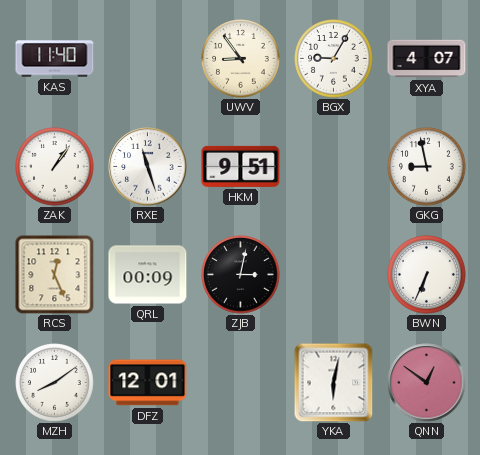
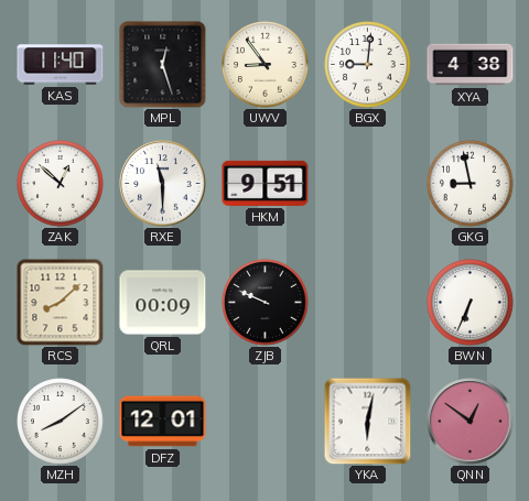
MPL: none -> 12:27 (163, 65)
BGX: 9:05 -> 9:01 (368, 65)
XYA: 4:07 -> 4:38 (471, 65)
ZAK: 1:06 -> 12:52 (61, 184)
RXE: 11:27 -> 11:30 (163, 184)
RCS: 12:26 -> 8:08 (61, 303)
ZJB: 3:02 -> 9:49 (266, 303)
